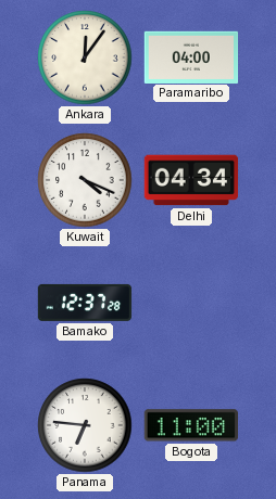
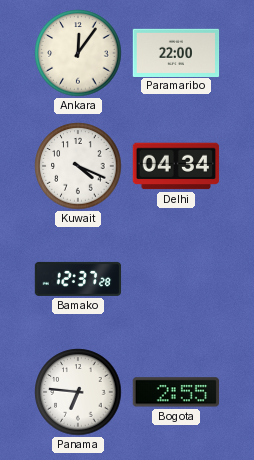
Paramaribo: 04:00 -> 22:00 (176, 52)
Bogota: 11:00 -> 2:55 (175, 392)
